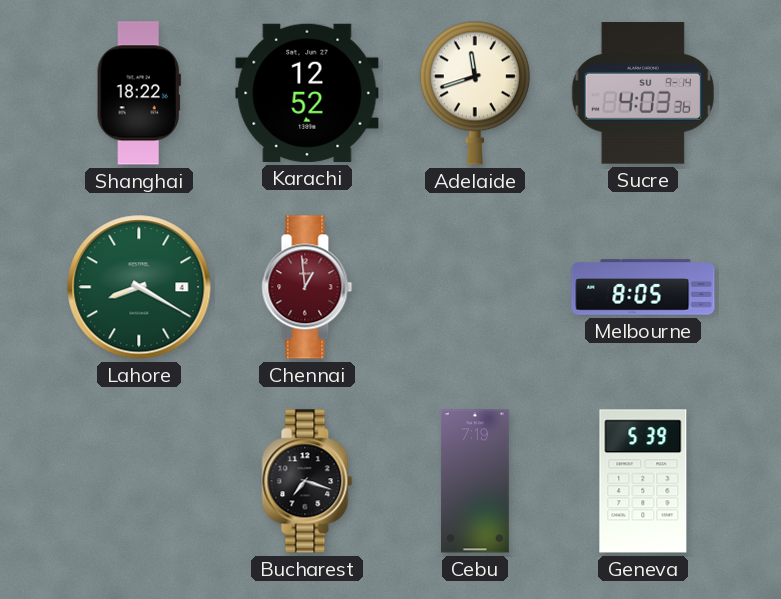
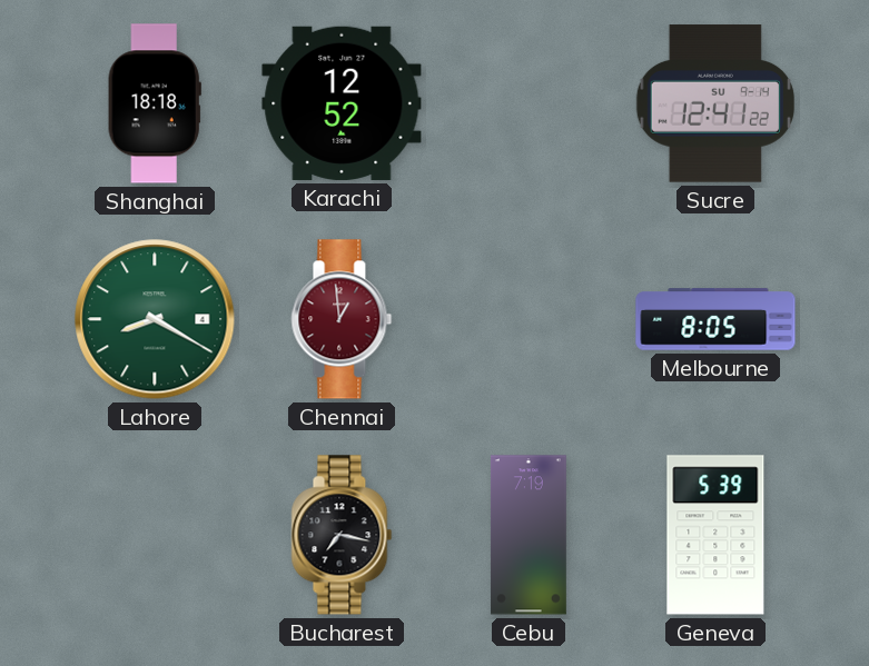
Shanghai: 18:22 -> 18:18 (155, 103)
Adelaide: 11:42 -> none (475, 93)
Sucre: 4:03 -> 12:41 (715, 103)
Bucharest: 7:18 -> 7:17 (342, 535)
